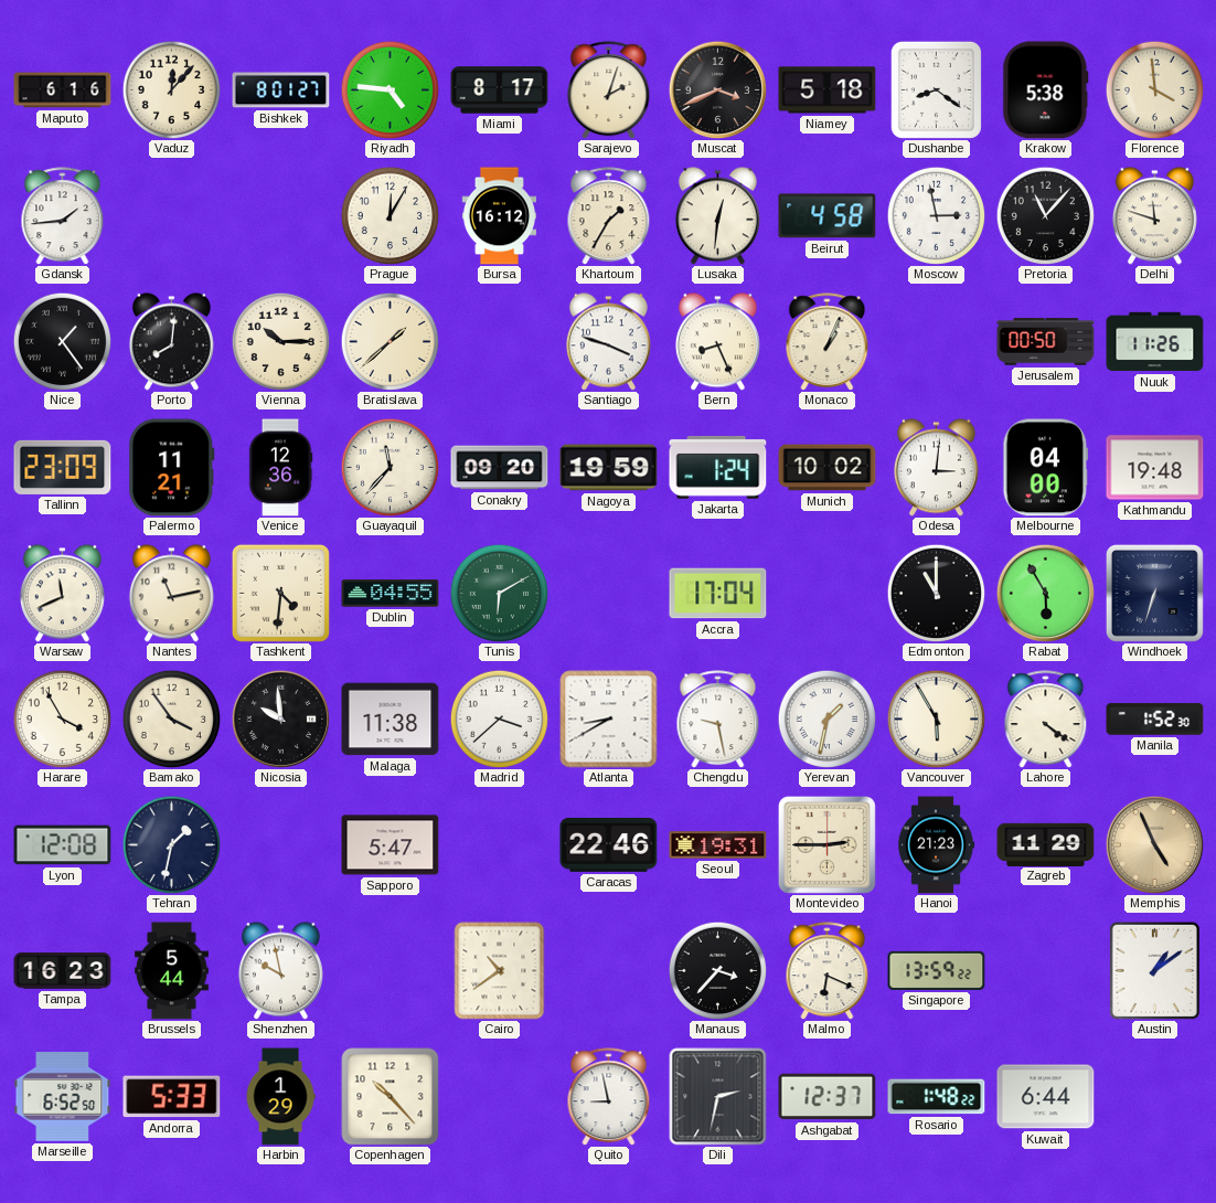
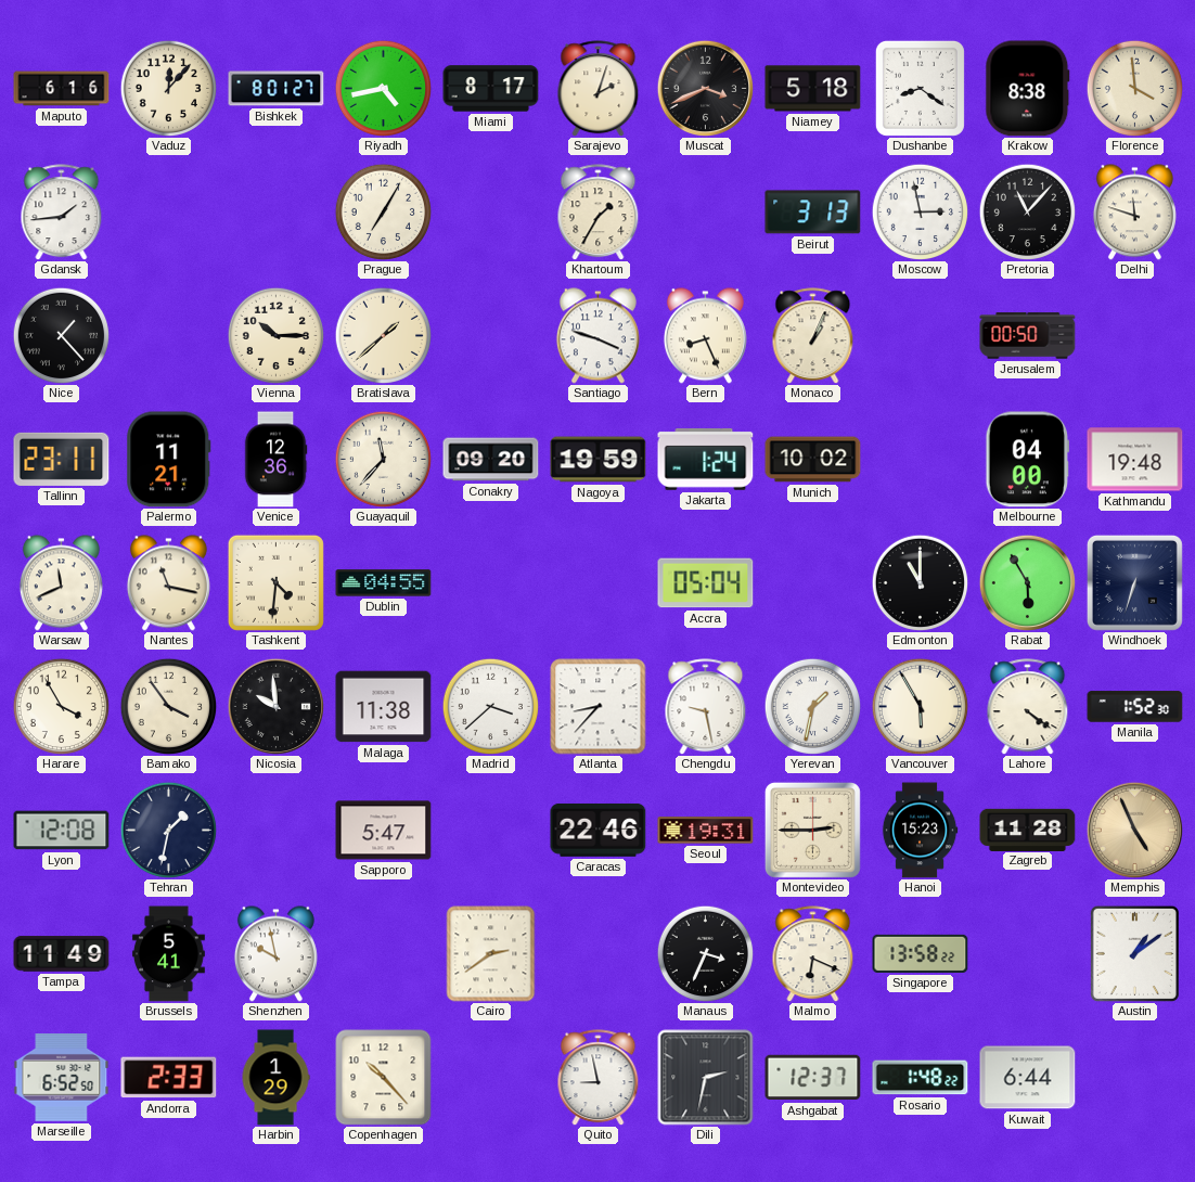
Riyadh: 4:46 -> 4:43 (383, 88)
Krakow: 5:38 -> 8:38 (1028, 89)
Prague: 12:05 -> 7:05 (383, 211)
Bursa: 16:12 -> none (499, 216)
Lusaka: 12:31 -> none (717, 216)
Beirut: 4:58 -> 3:13 (813, 213)
Nice: 1:24 -> 1:23 (61, 335)
Porto: 8:01 -> none (171, 342)
Nuuk: 11:26 -> none (1155, 342)
Tallinn: 23:09 -> 23:11 (62, 459)
Odesa: 3:01 -> none (936, 468)
Nantes: 11:13 -> 11:17 (168, 583)
Tunis: 6:10 -> none (499, 593)
Accra: 17:04 -> 05:04 (706, 583)
Atlanta: 8:40 -> 8:37 (599, 707)
Hanoi: 21:23 -> 15:23 (920, 831)
Zagreb: 11:29 -> 11:28 (1028, 830)
Tampa: 16:23 -> 11:49 (62, 954)
Brussels: 5:44 -> 5:41 (168, 954)
Cairo: 10:39 -> 2:39 (491, 954)
Manaus: 3:37 -> 3:34 (705, 953)
Singapore: 13:59 -> 13:58 (921, 953)
Andorra: 5:33 -> 2:33 (169, 1078)
